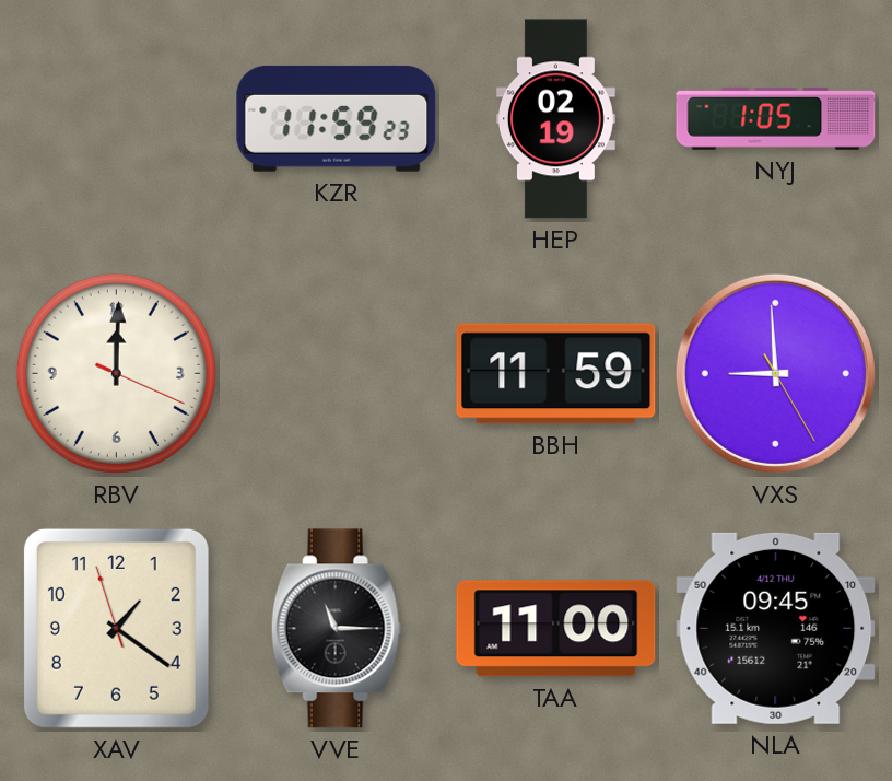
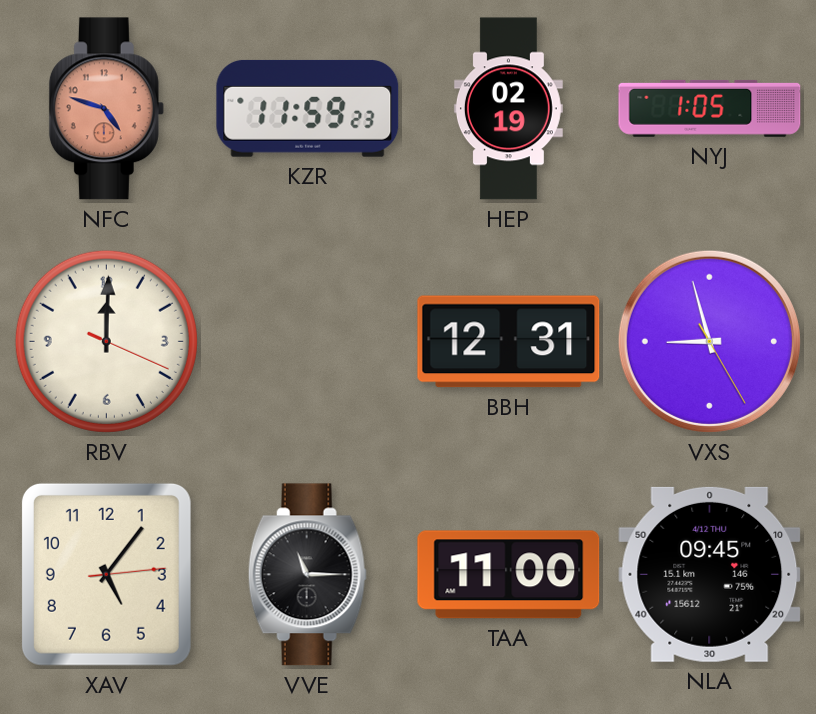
NFC: none -> 4:48 (106, 109)
BBH: 11:59 -> 12:31 (509, 342)
VXS: 8:59 -> 8:57 (709, 341)
XAV: 1:20 -> 5:06 (106, 574)
